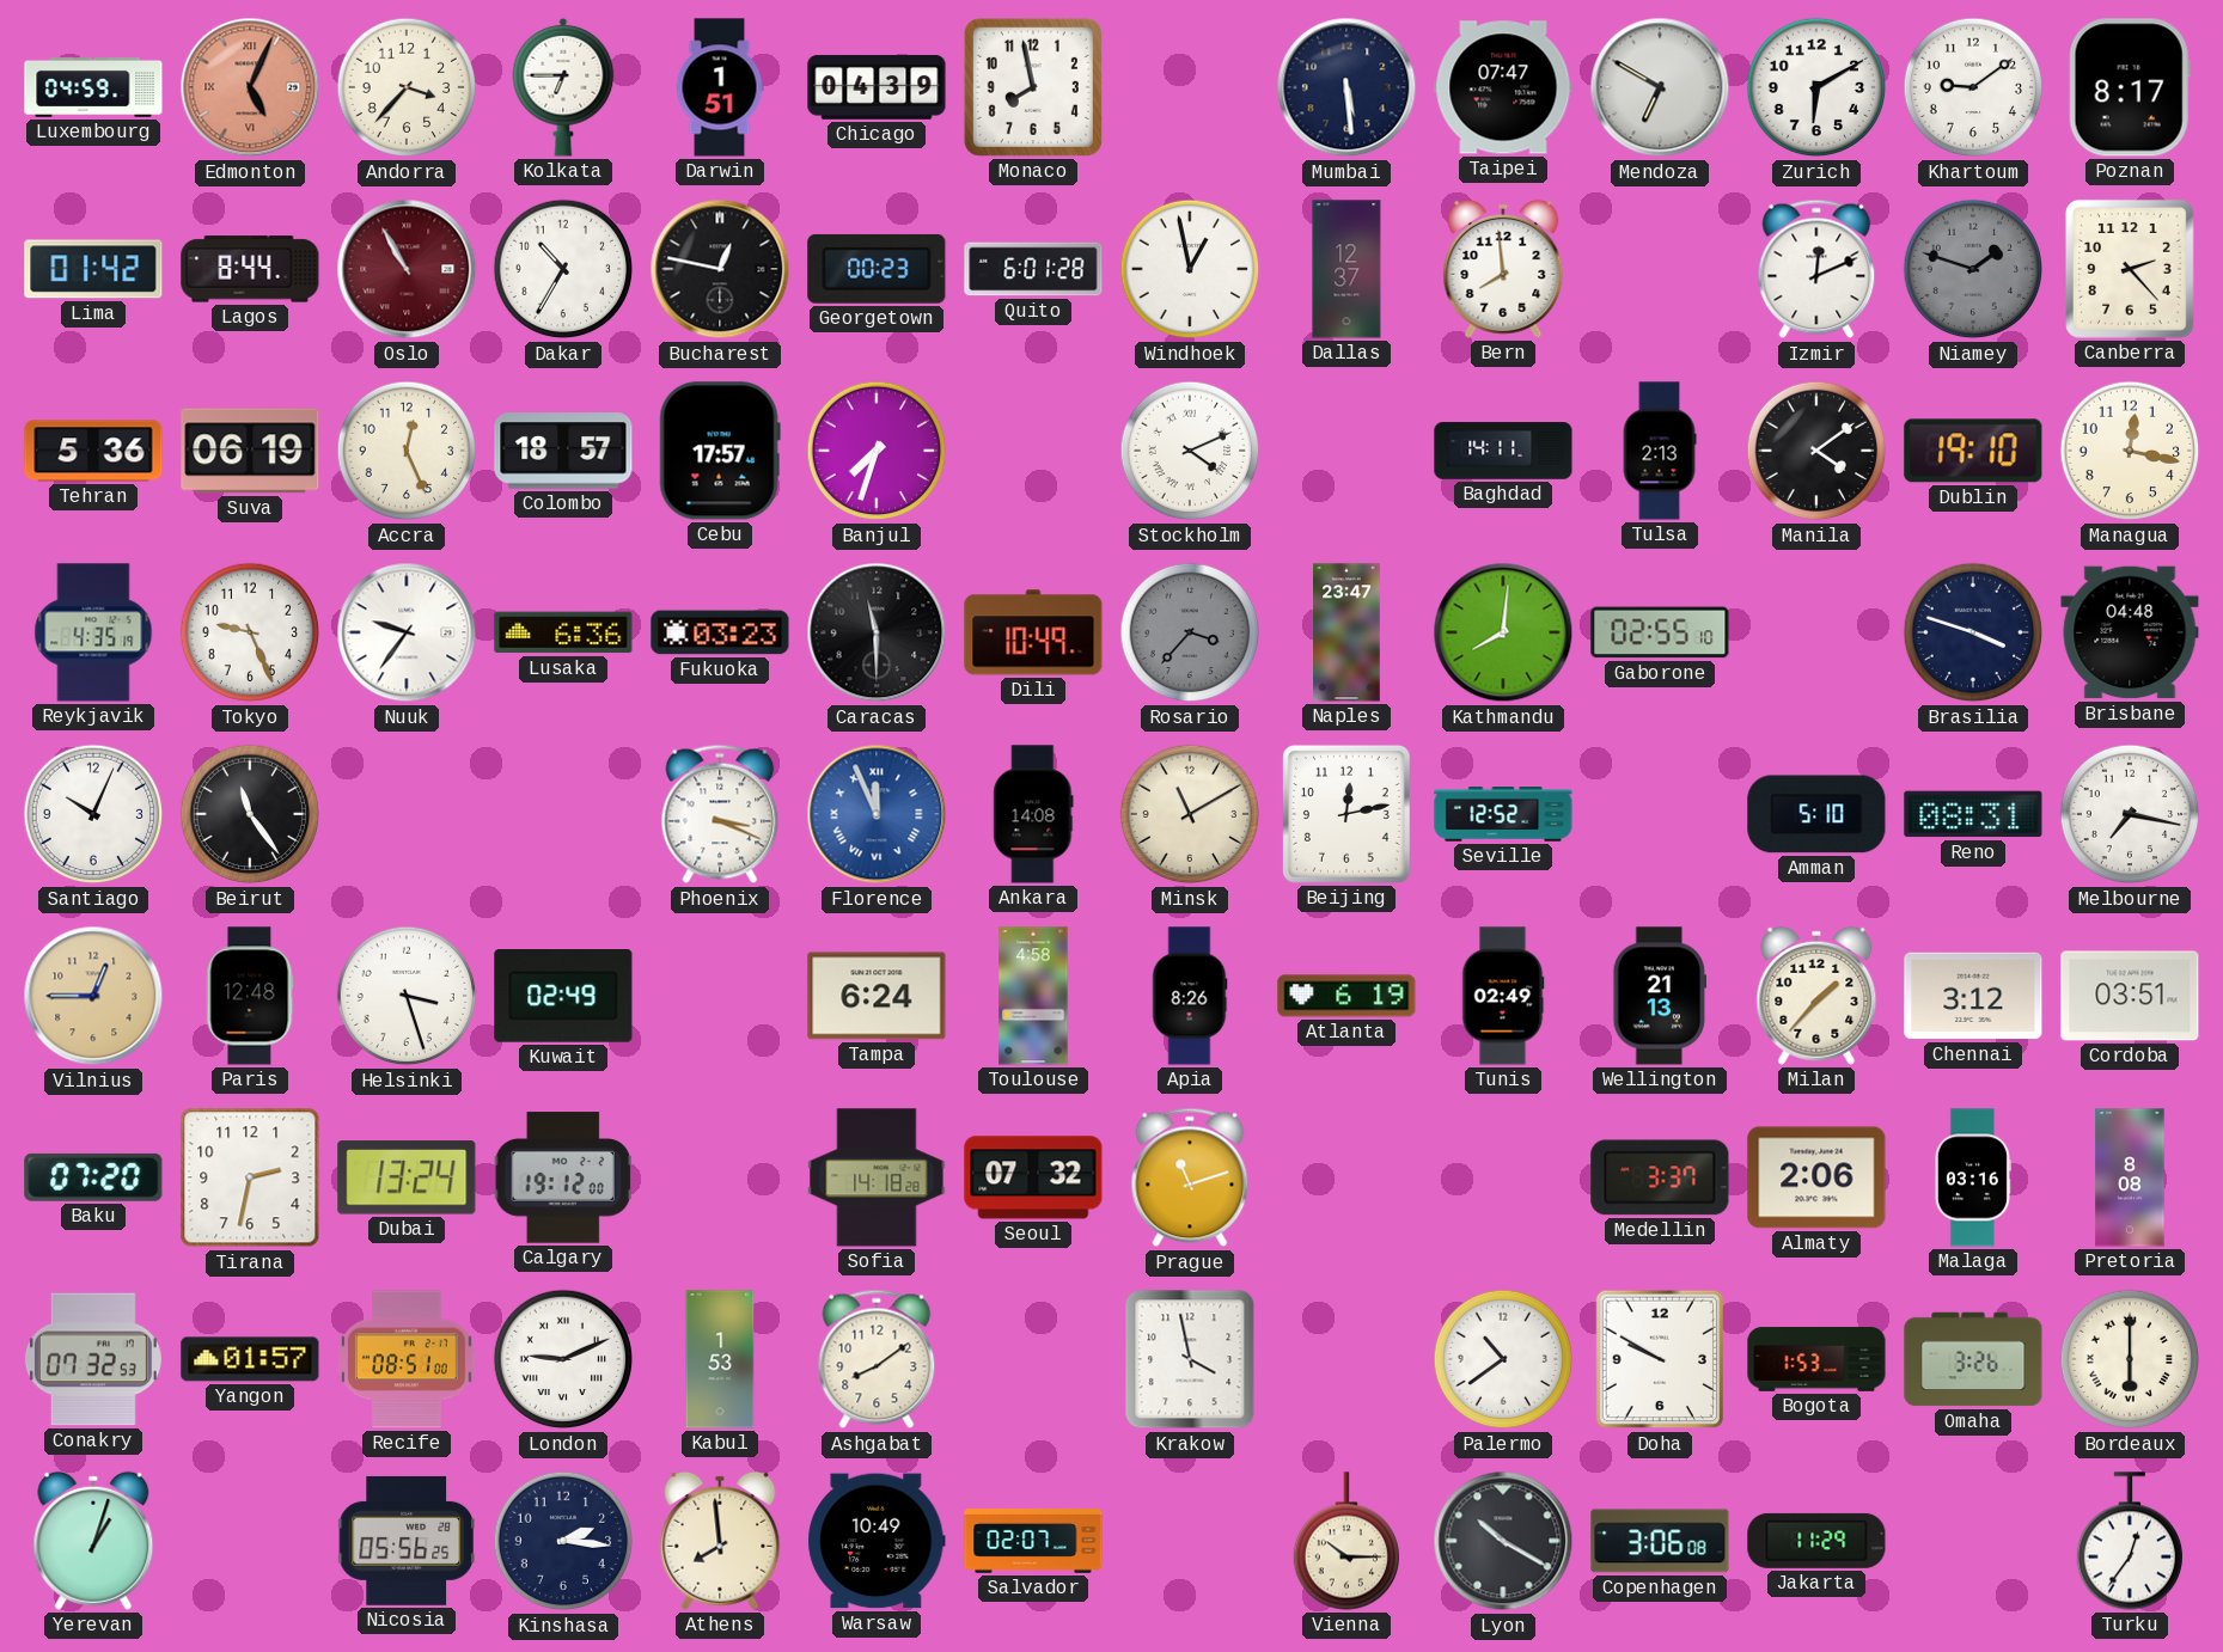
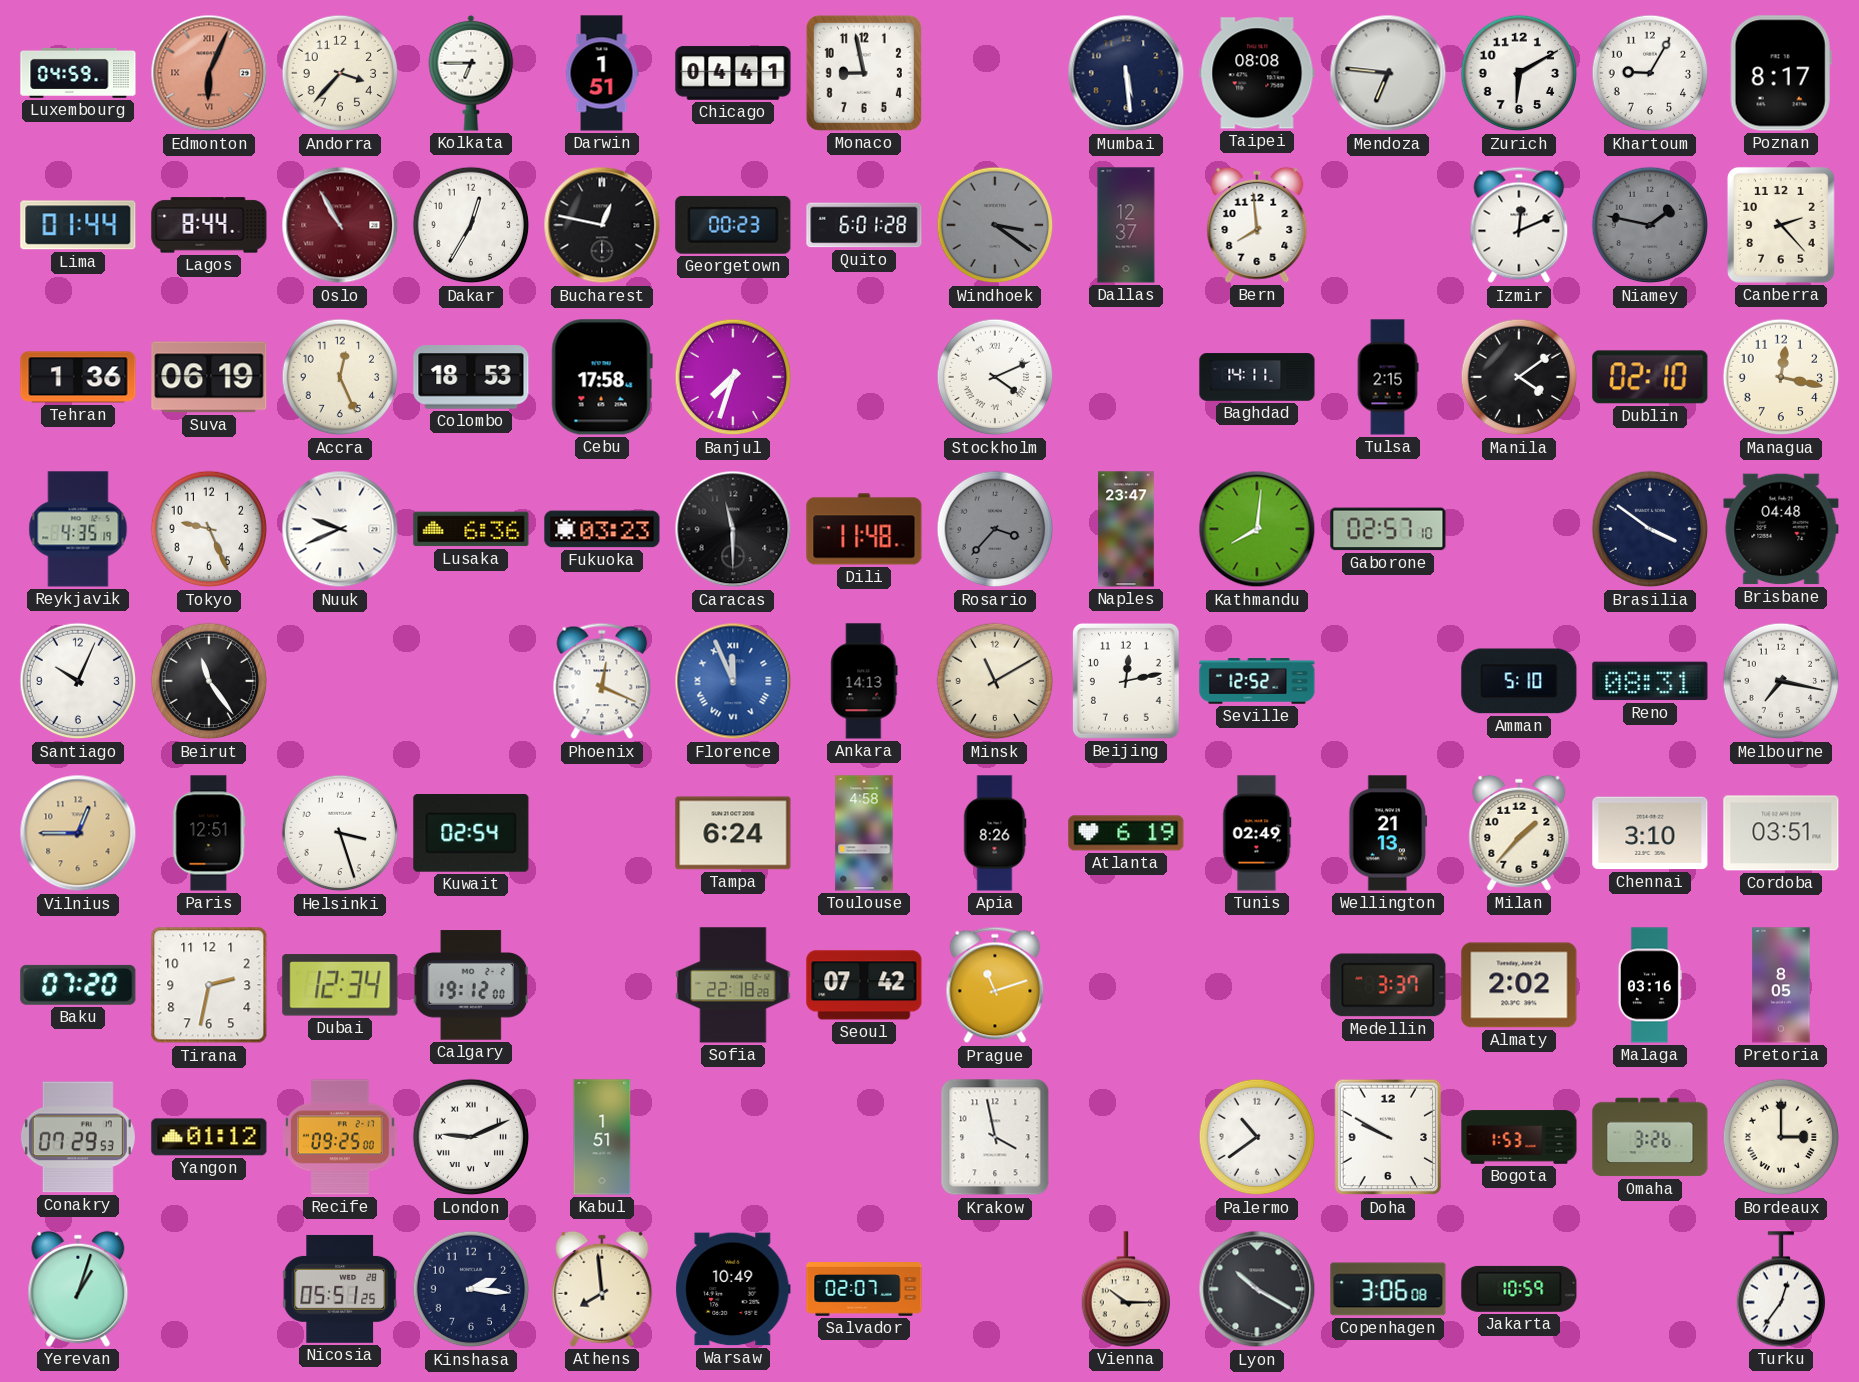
Edmonton: 5:04 -> 6:04 (209, 73)
Chicago: 04:39 -> 04:41 (733, 73)
Monaco: 7:58 -> 8:58 (864, 73)
Taipei: 07:47 -> 08:08 (1257, 73)
Mendoza: 6:50 -> 6:46 (1388, 73)
Khartoum: 9:09 -> 9:05 (1650, 73)
Lima: 01:42 -> 01:44 (78, 225)
Dakar: 10:35 -> 12:35 (471, 225)
Windhoek: 12:58 -> 3:21 (995, 225)
Windhoek dial: white -> grey (995, 225)
Niamey: 1:48 -> 1:47 (1650, 225)
Tehran: 5:36 -> 1:36 (78, 377)
Colombo: 18:57 -> 18:53 (471, 377)
Cebu: 17:57 -> 17:58 (602, 377)
Tulsa: 2:13 -> 2:15 (1388, 377)
Dublin: 19:10 -> 02:10 (1650, 377)
Nuuk: 9:36 -> 9:41 (340, 529)
Dili: 10:49 -> 11:48 (864, 529)
Gaborone: 02:55 -> 02:57 (1388, 529)
Brasilia: 3:48 -> 3:51 (1650, 529)
Phoenix: 3:19 -> 12:19 (602, 681)
Ankara: 14:08 -> 14:13 (864, 681)
Paris: 12:48 -> 12:51 (209, 833)
Kuwait: 02:49 -> 02:54 (471, 833)
Chennai: 3:12 -> 3:10 (1650, 833)
Dubai: 13:24 -> 12:34 (340, 985)
Sofia: 14:18 -> 22:18 (733, 985)
Seoul: 07:32 -> 07:42 (864, 985)
Almaty: 2:06 -> 2:02 (1519, 985)
Pretoria: 8:08 -> 8:05 (1781, 985)
Conakry: 07:32 -> 07:29 (78, 1137)
Yangon: 01:57 -> 01:12 (209, 1137)
Recife: 08:51 -> 09:25 (340, 1137)
Kabul: 1:53 -> 1:51 (602, 1137)
Ashgabat: 8:09 -> none (877, 1359)
Bordeaux: 6:00 -> 3:00 (1781, 1137)
Nicosia: 05:56 -> 05:51 (340, 1289)
Jakarta: 11:29 -> 10:59 (1519, 1289)
